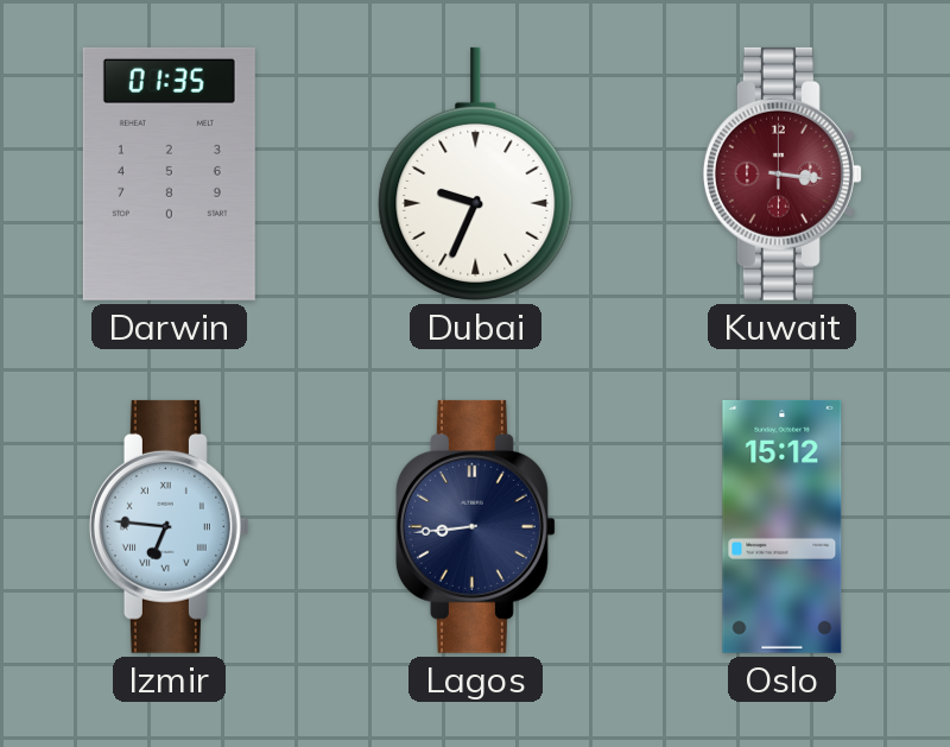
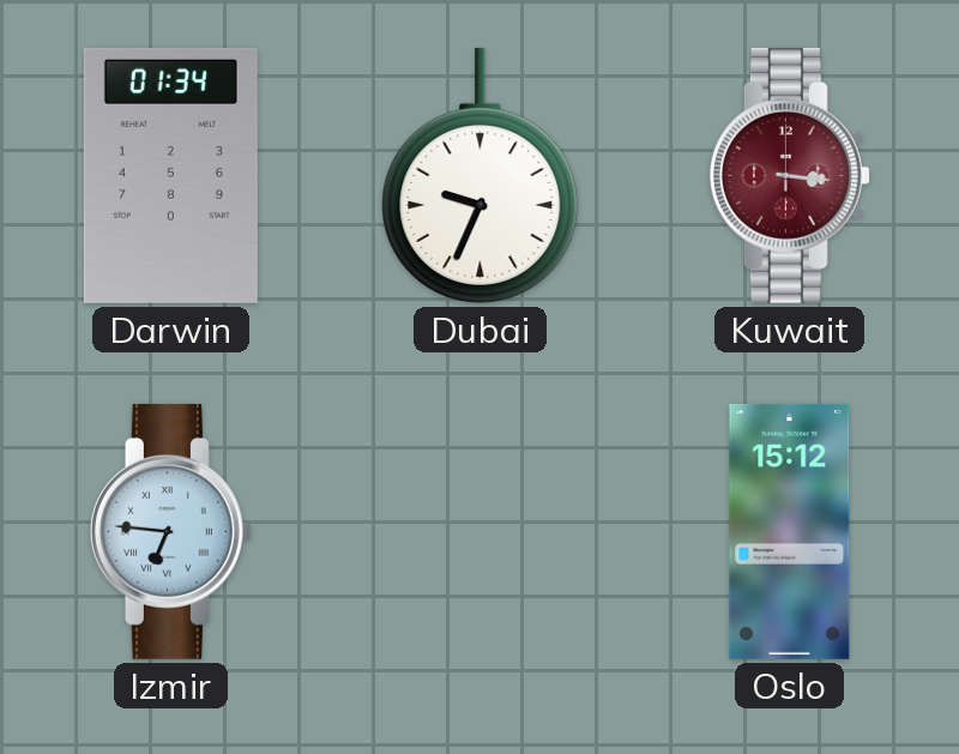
Darwin: 01:35 -> 01:34 (170, 175)
Lagos: 8:44 -> none (475, 526)
